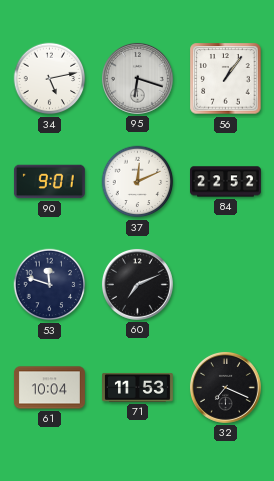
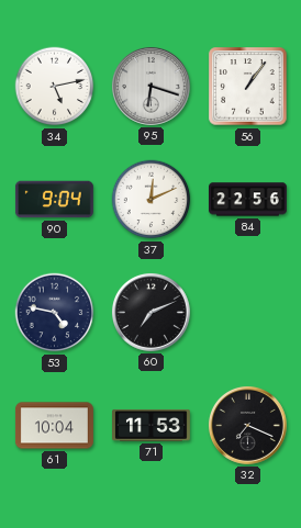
90: 9:01 -> 9:04 (54, 200)
84: 22:52 -> 22:56 (248, 200)
53: 11:48 -> 4:47 (55, 313)
